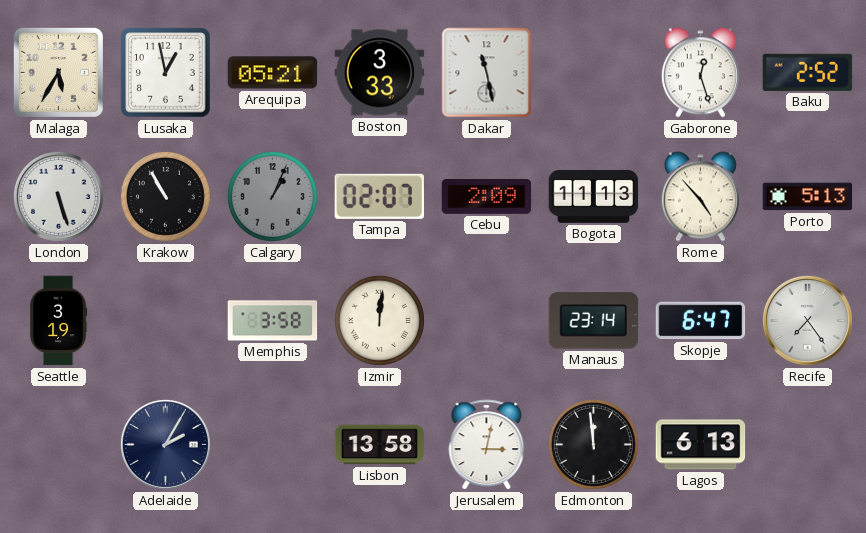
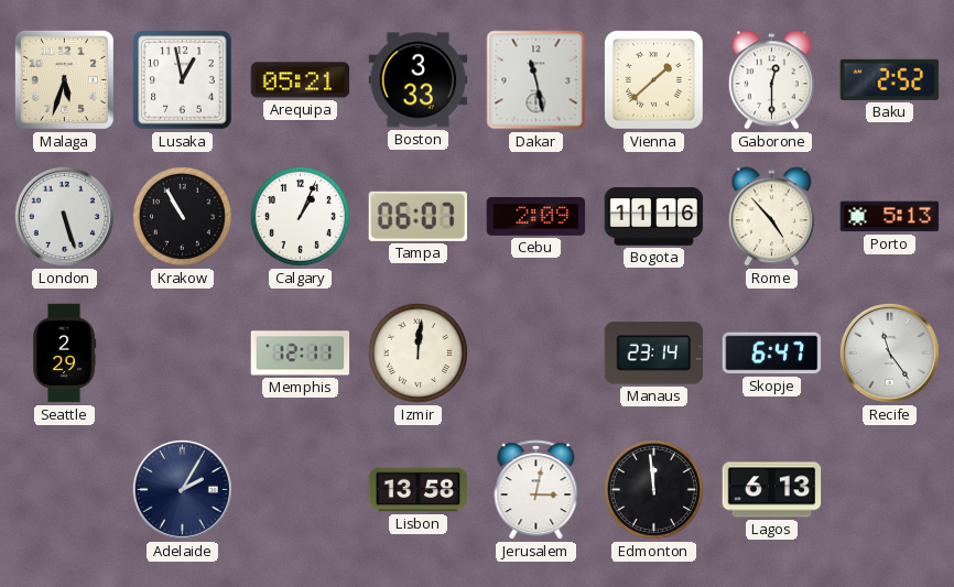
Malaga: 5:35 -> 5:33 (64, 79)
Vienna: none -> 1:38 (654, 80)
Gaborone: 12:27 -> 12:30 (771, 80)
Calgary dial: grey -> white (300, 216)
Tampa: 02:07 -> 06:07 (418, 216)
Bogota: 11:13 -> 11:16 (654, 216)
Seattle: 3:19 -> 2:29 (64, 354)
Memphis: 3:58 -> 12:11 (301, 354)
Recife: 7:24 -> 11:24 (889, 352)
